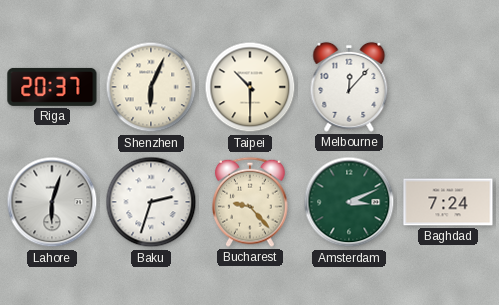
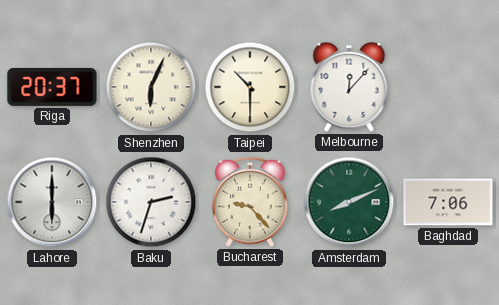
Lahore: 6:03 -> 6:00 (52, 202)
Amsterdam: 3:11 -> 8:11 (349, 202)
Baghdad: 7:24 -> 7:06 (448, 202)
